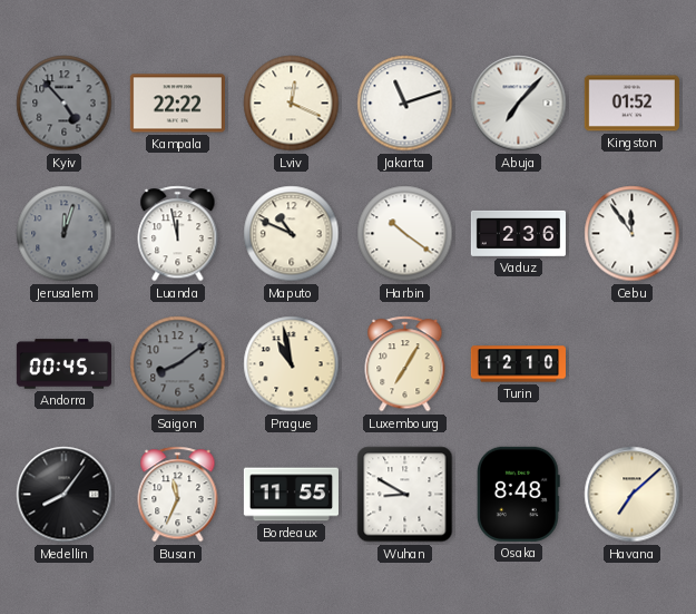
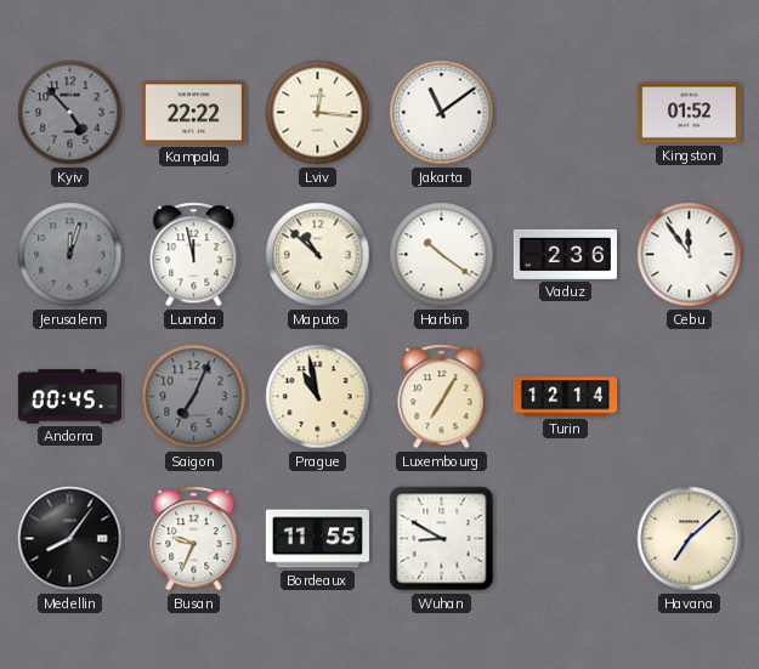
Lviv: 12:19 -> 12:16 (318, 113)
Jakarta: 11:12 -> 11:09 (442, 113)
Abuja: 7:07 -> none (519, 104)
Maputo: 10:49 -> 10:52 (318, 255)
Saigon: 8:09 -> 7:04 (194, 397)
Turin: 12:10 -> 12:14 (565, 397)
Busan: 11:34 -> 9:34 (194, 539)
Osaka: 8:48 -> none (518, 494)
